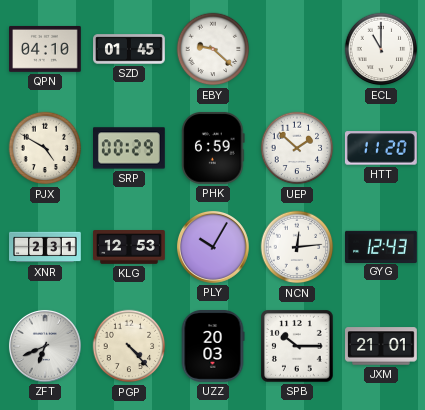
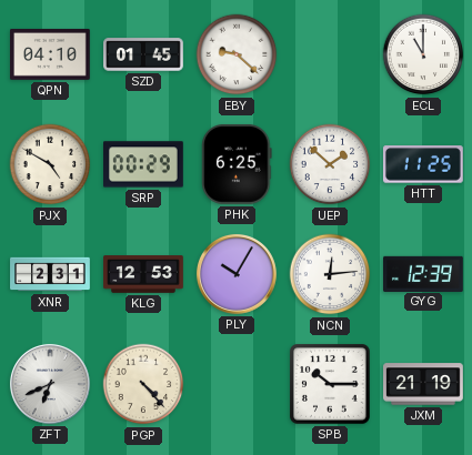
PHK: 6:59 -> 6:25 (237, 164)
HTT: 11:20 -> 11:25 (423, 164)
GYG: 12:43 -> 12:39 (424, 273)
UZZ: 20:03 -> none (213, 347)
JXM: 21:01 -> 21:19 (424, 384)
